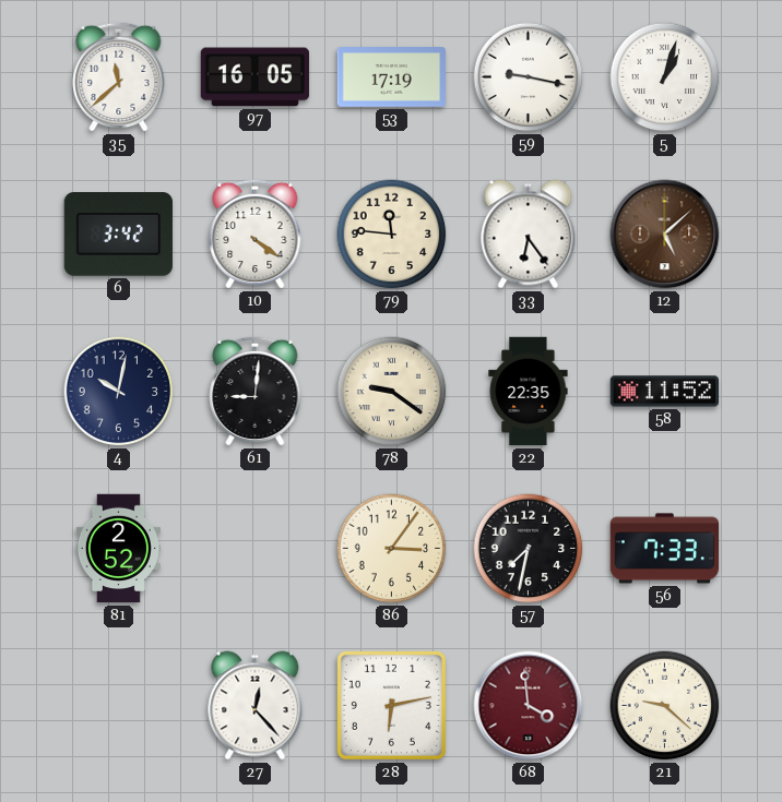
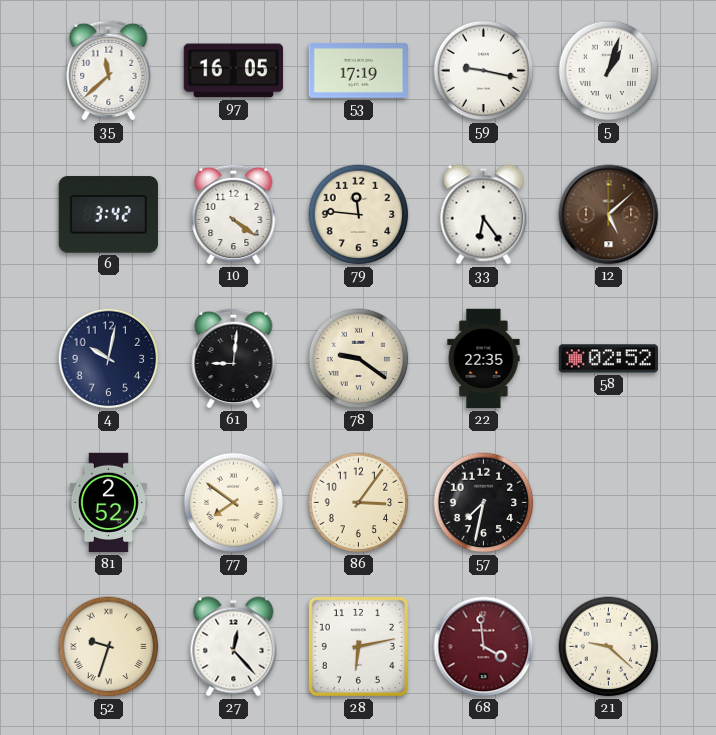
58: 11:52 -> 02:52 (609, 359)
77: none -> 7:51 (234, 503)
56: 7:33 -> none (665, 549)
52: none -> 9:33 (109, 647)
